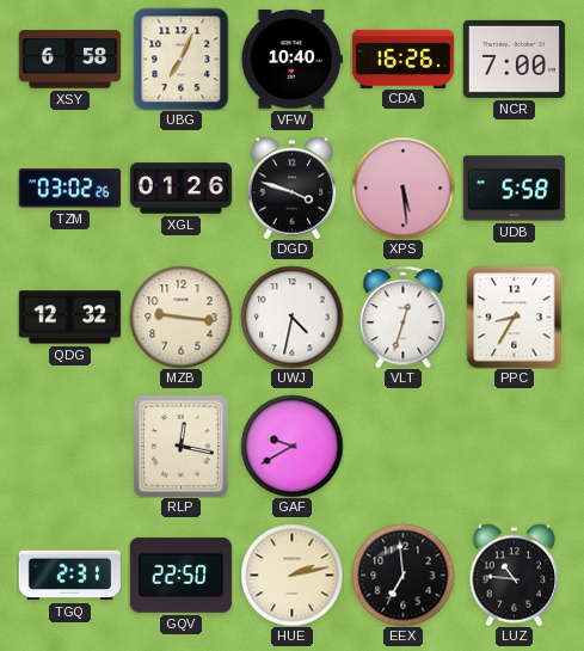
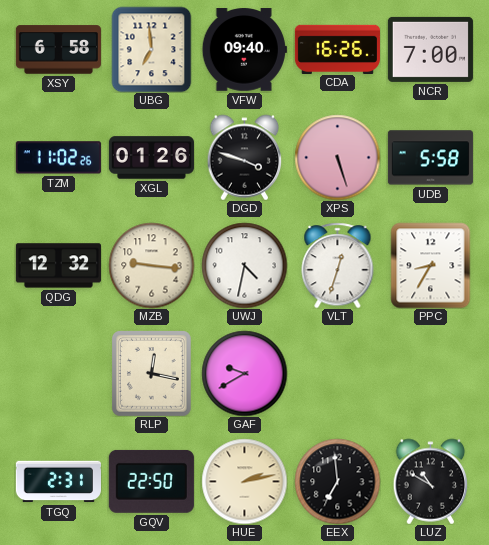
UBG: 7:04 -> 6:59 (152, 49)
VFW: 10:40 -> 09:40 (244, 50)
TZM: 03:02 -> 11:02 (58, 158)
XPS: 5:29 -> 5:27 (337, 157)
LUZ: 10:46 -> 10:50 (431, 481)
